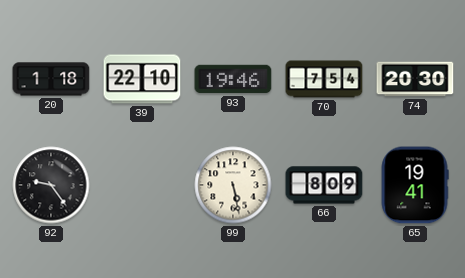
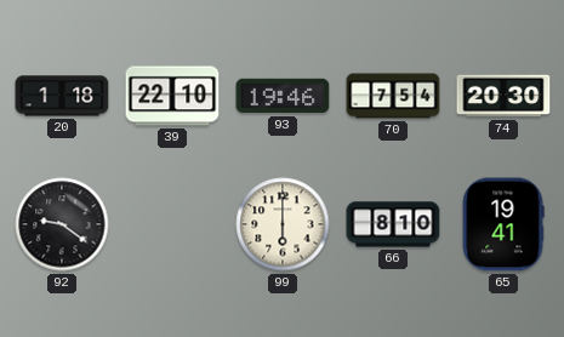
92: 9:24 -> 9:21 (62, 224)
99: 5:28 -> 6:00 (283, 224)
66: 8:09 -> 8:10 (393, 224)
